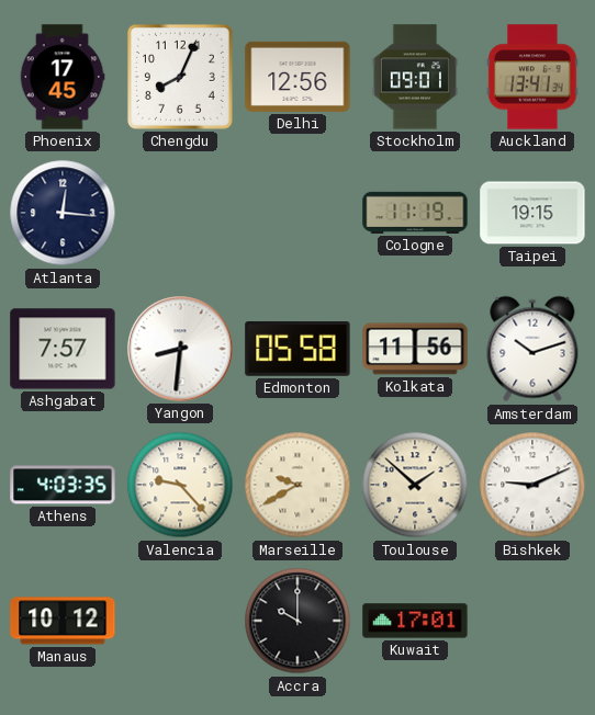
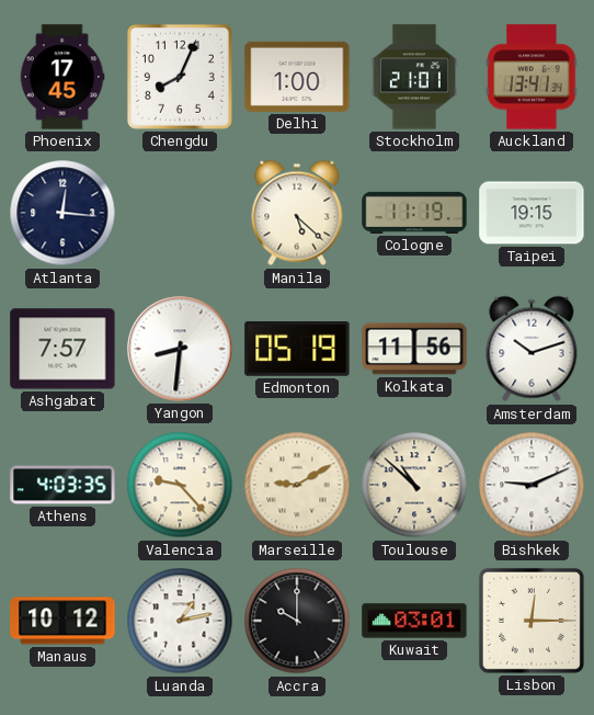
Delhi: 12:56 -> 1:00 (297, 77)
Stockholm: 09:01 -> 21:01 (414, 77)
Manila: none -> 5:22 (297, 213)
Edmonton: 05:58 -> 05:19 (297, 350)
Marseille: 9:40 -> 9:10 (297, 485)
Toulouse: 1:52 -> 10:52 (414, 485)
Luanda: none -> 1:13 (180, 621)
Kuwait: 17:01 -> 03:01 (414, 621)
Lisbon: none -> 12:15 (532, 621)
